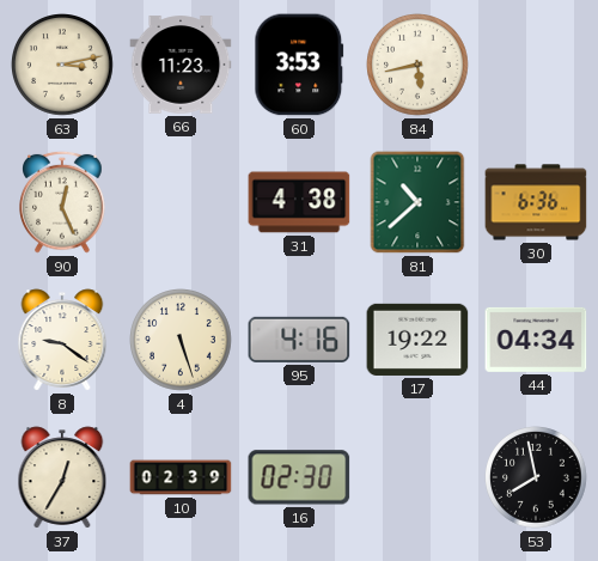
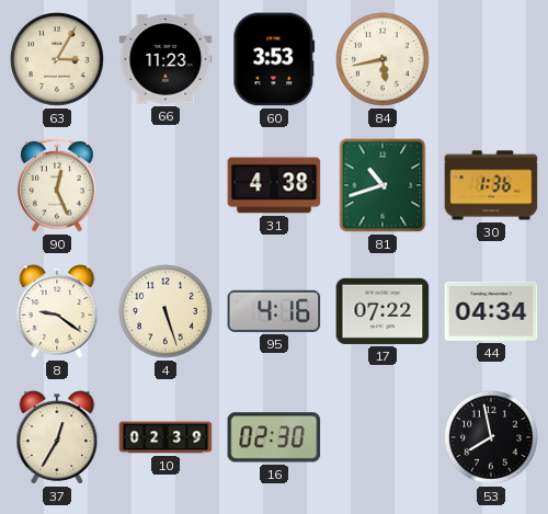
63: 3:13 -> 3:05 (58, 60)
81: 10:38 -> 10:42 (383, 185)
30: 6:36 -> 1:36 (491, 185)
17: 19:22 -> 07:22 (383, 311)
